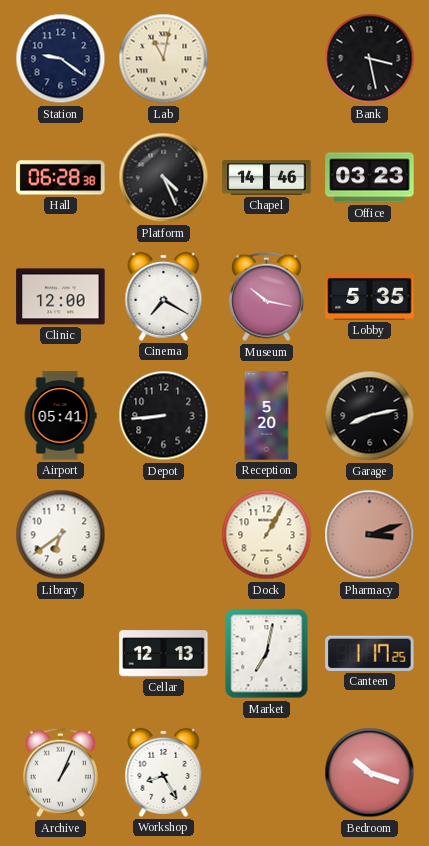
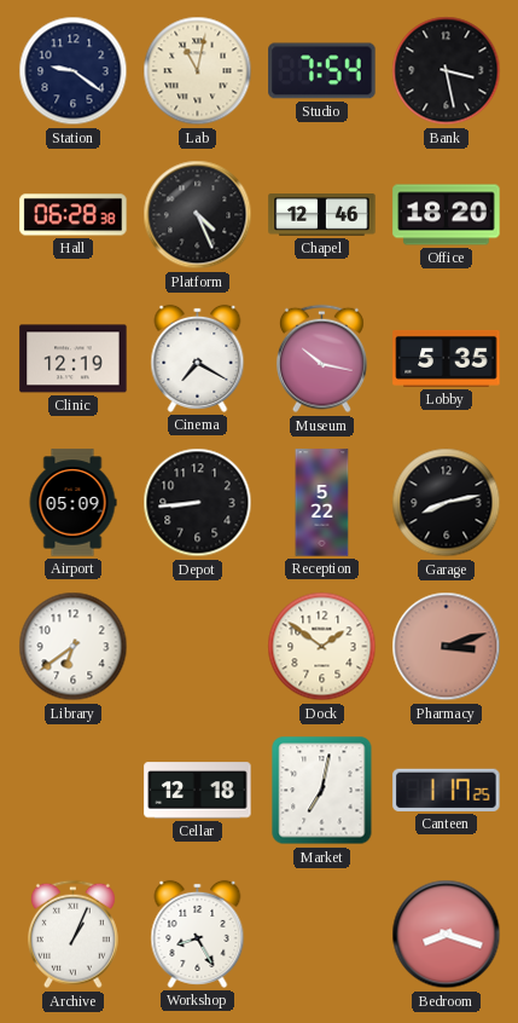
Studio: none -> 7:54 (322, 71)
Chapel: 14:46 -> 12:46 (322, 215)
Office: 03:23 -> 18:20 (447, 215)
Clinic: 12:00 -> 12:19 (74, 359)
Airport: 05:41 -> 05:09 (72, 503)
Reception: 5:20 -> 5:22 (322, 503)
Dock: 1:05 -> 1:51 (322, 647)
Cellar: 12:13 -> 12:18 (198, 791)
Bedroom: 10:18 -> 8:18 (447, 935)
